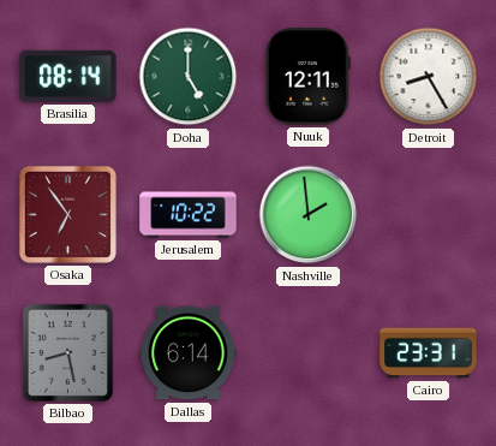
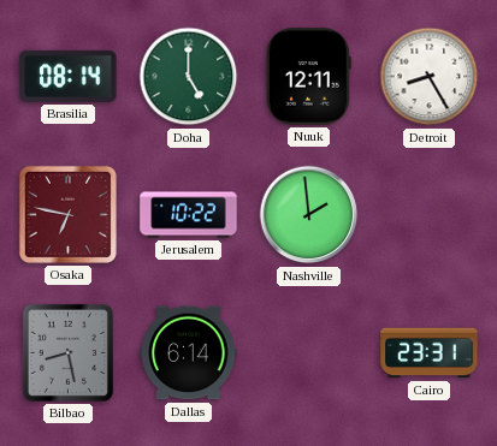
Osaka: 6:54 -> 6:47 (67, 214)
